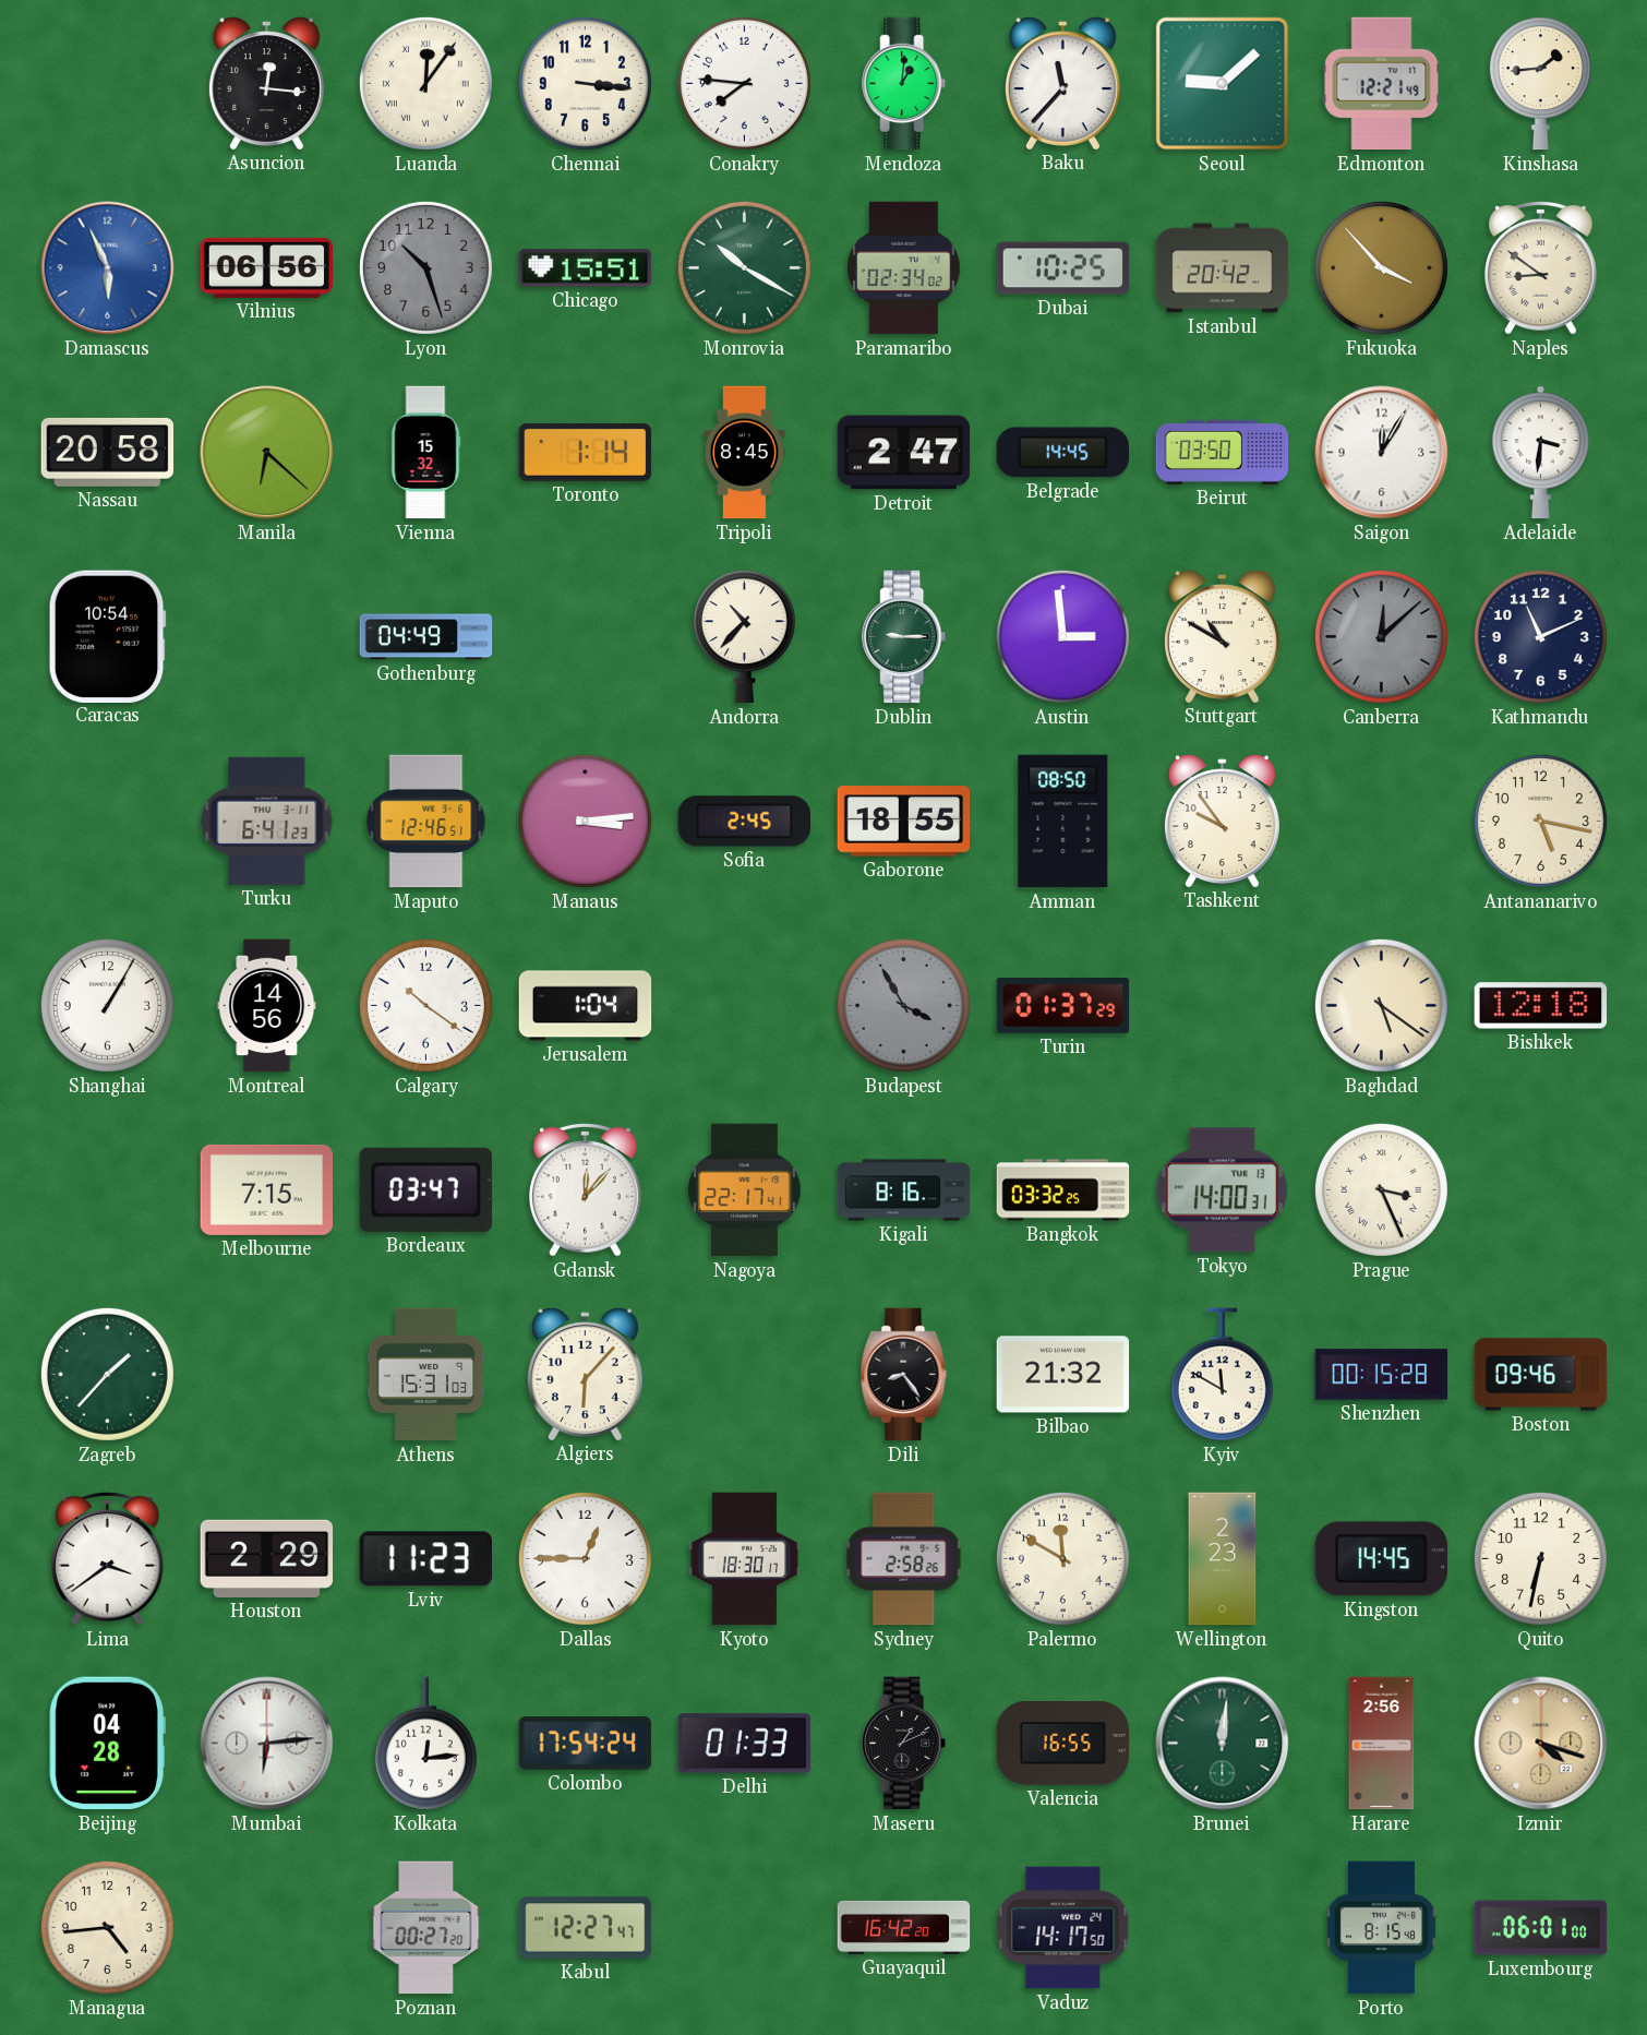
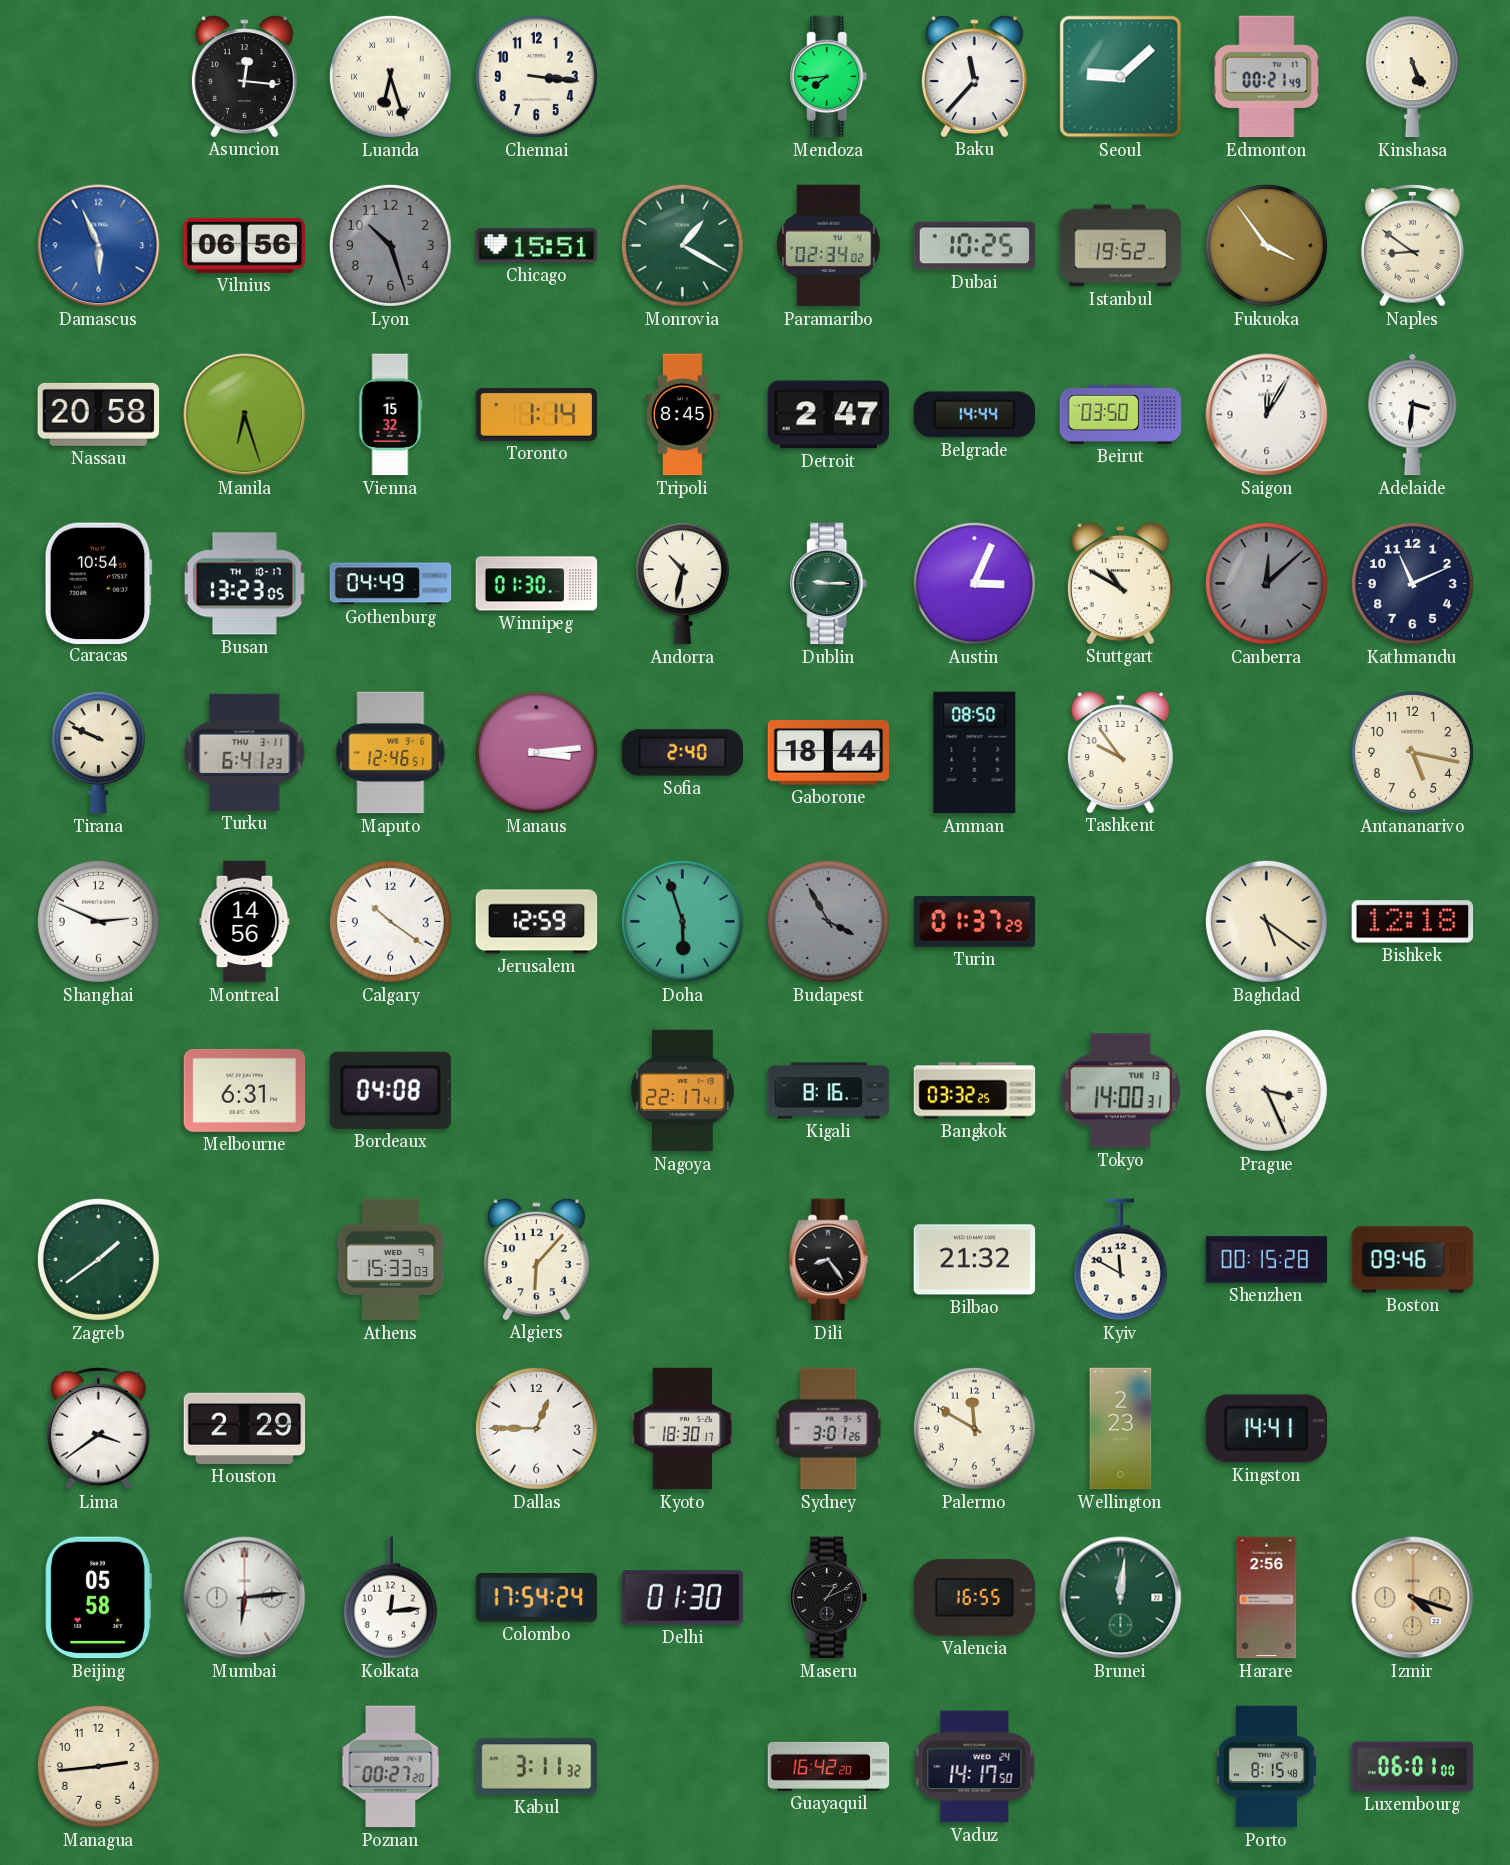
Luanda: 12:06 -> 6:27 (390, 76)
Conakry: 7:46 -> none (744, 83)
Mendoza: 1:01 -> 7:44 (829, 77)
Edmonton: 12:21 -> 00:21 (1267, 77)
Kinshasa: 1:44 -> 5:26 (1412, 77)
Monrovia: 10:20 -> 1:20 (682, 245)
Istanbul: 20:42 -> 19:52 (1121, 246)
Fukuoka: 3:53 -> 3:54 (1266, 245)
Manila: 6:22 -> 6:27 (245, 415)
Belgrade: 14:45 -> 14:44 (974, 415)
Busan: none -> 13:23 (244, 584)
Winnipeg: none -> 01:30 (537, 584)
Andorra: 10:37 -> 10:32 (682, 584)
Austin: 2:59 -> 3:04 (974, 583)
Tirana: none -> 9:49 (98, 753)
Sofia: 2:45 -> 2:40 (683, 753)
Gaborone: 18:55 -> 18:44 (829, 753)
Shanghai: 1:05 -> 2:49 (98, 921)
Jerusalem: 1:04 -> 12:59 (537, 922)
Doha: none -> 5:57 (682, 921)
Melbourne: 7:15 -> 6:31 (245, 1090)
Bordeaux: 03:47 -> 04:08 (390, 1090)
Gdansk: 12:07 -> none (586, 1190)
Zagreb: 1:37 -> 1:39 (98, 1259)
Athens: 15:31 -> 15:33 (391, 1260)
Lviv: 11:23 -> none (425, 1559)
Sydney: 2:58 -> 3:01 (829, 1429)
Kingston: 14:45 -> 14:41 (1266, 1429)
Quito: 6:32 -> none (1540, 1558)
Beijing: 04:28 -> 05:58 (98, 1598)
Delhi: 01:33 -> 01:30 (683, 1598)
Managua: 4:44 -> 2:44 (98, 1766)
Kabul: 12:27 -> 3:11 (537, 1767)
